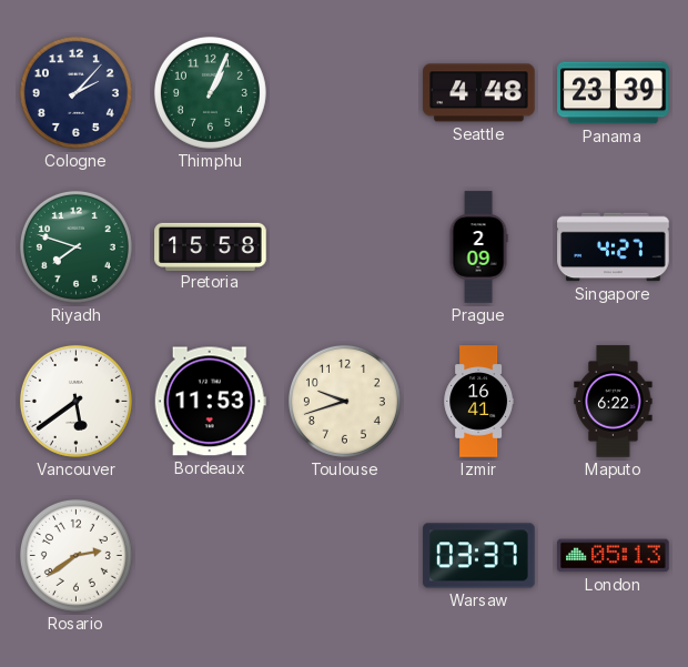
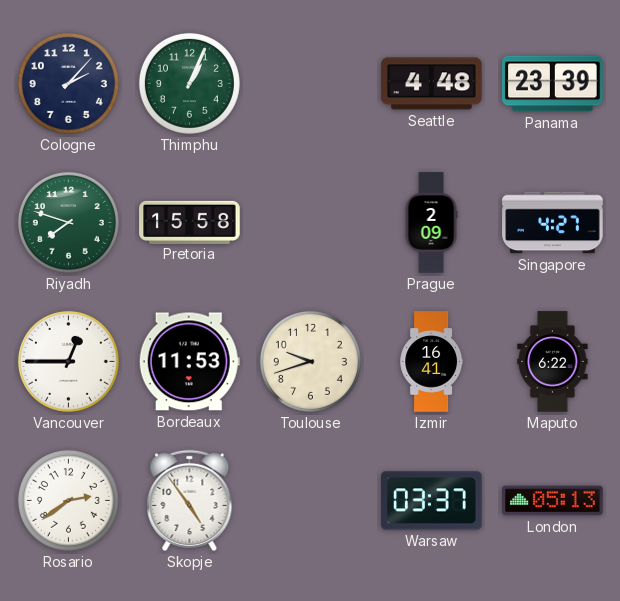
Vancouver: 5:39 -> 12:45 (68, 361)
Skopje: none -> 4:54 (190, 500)
